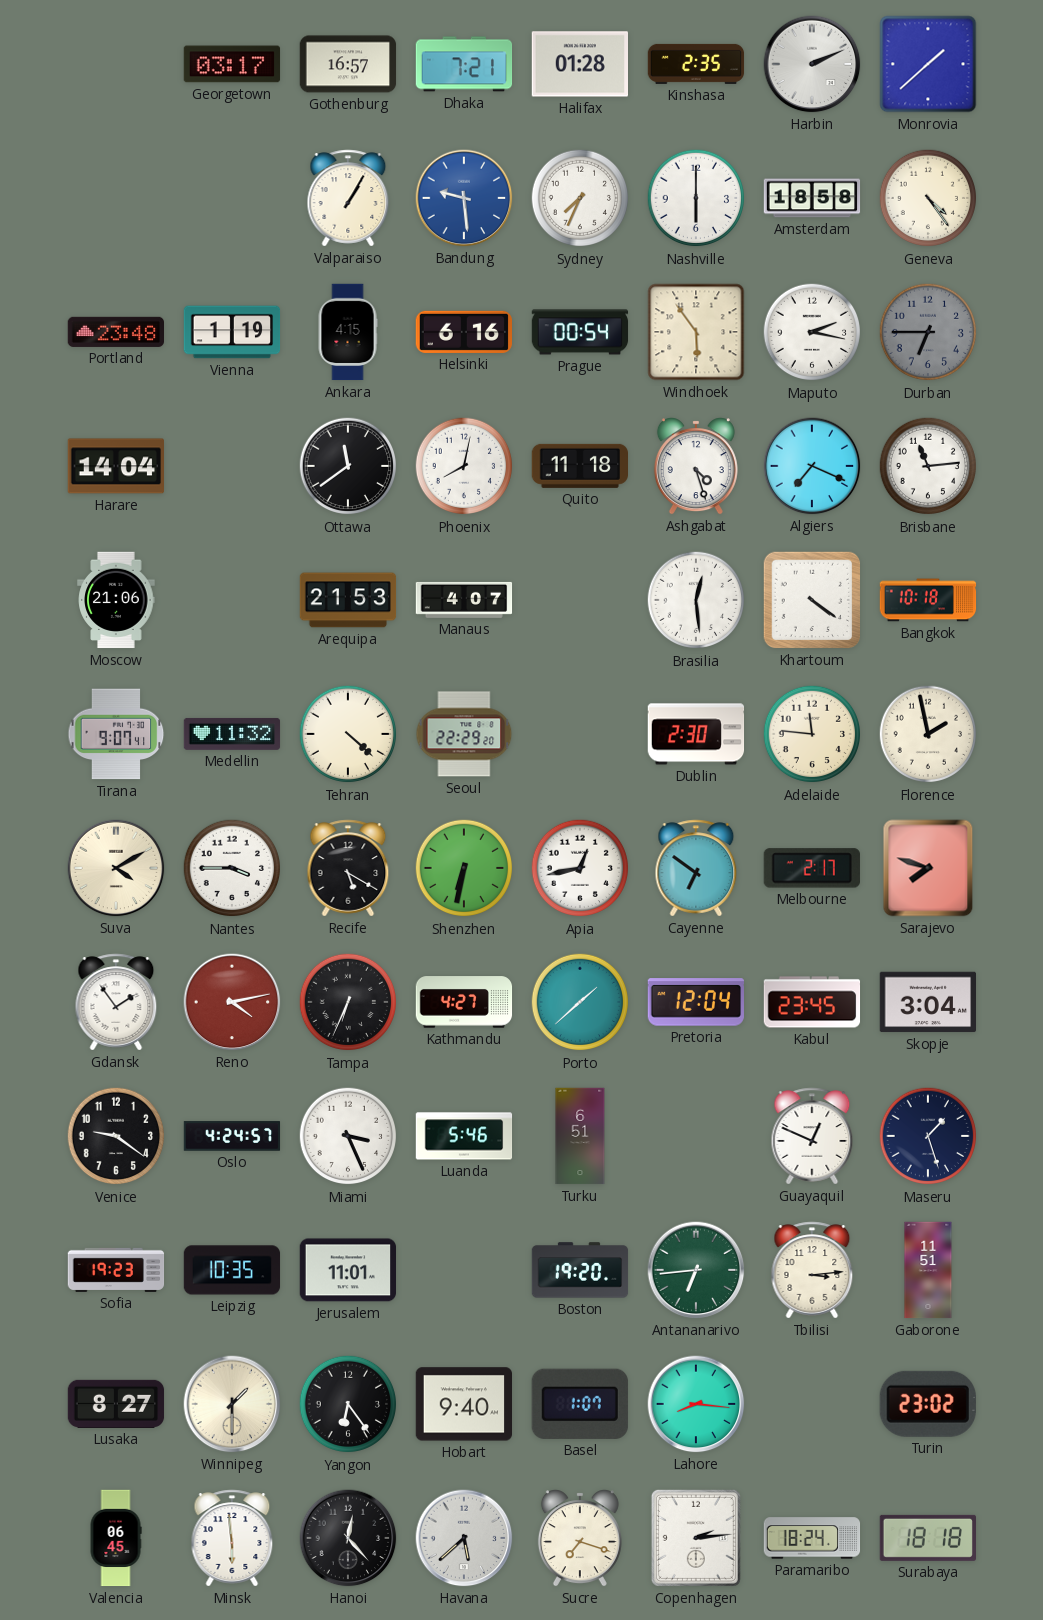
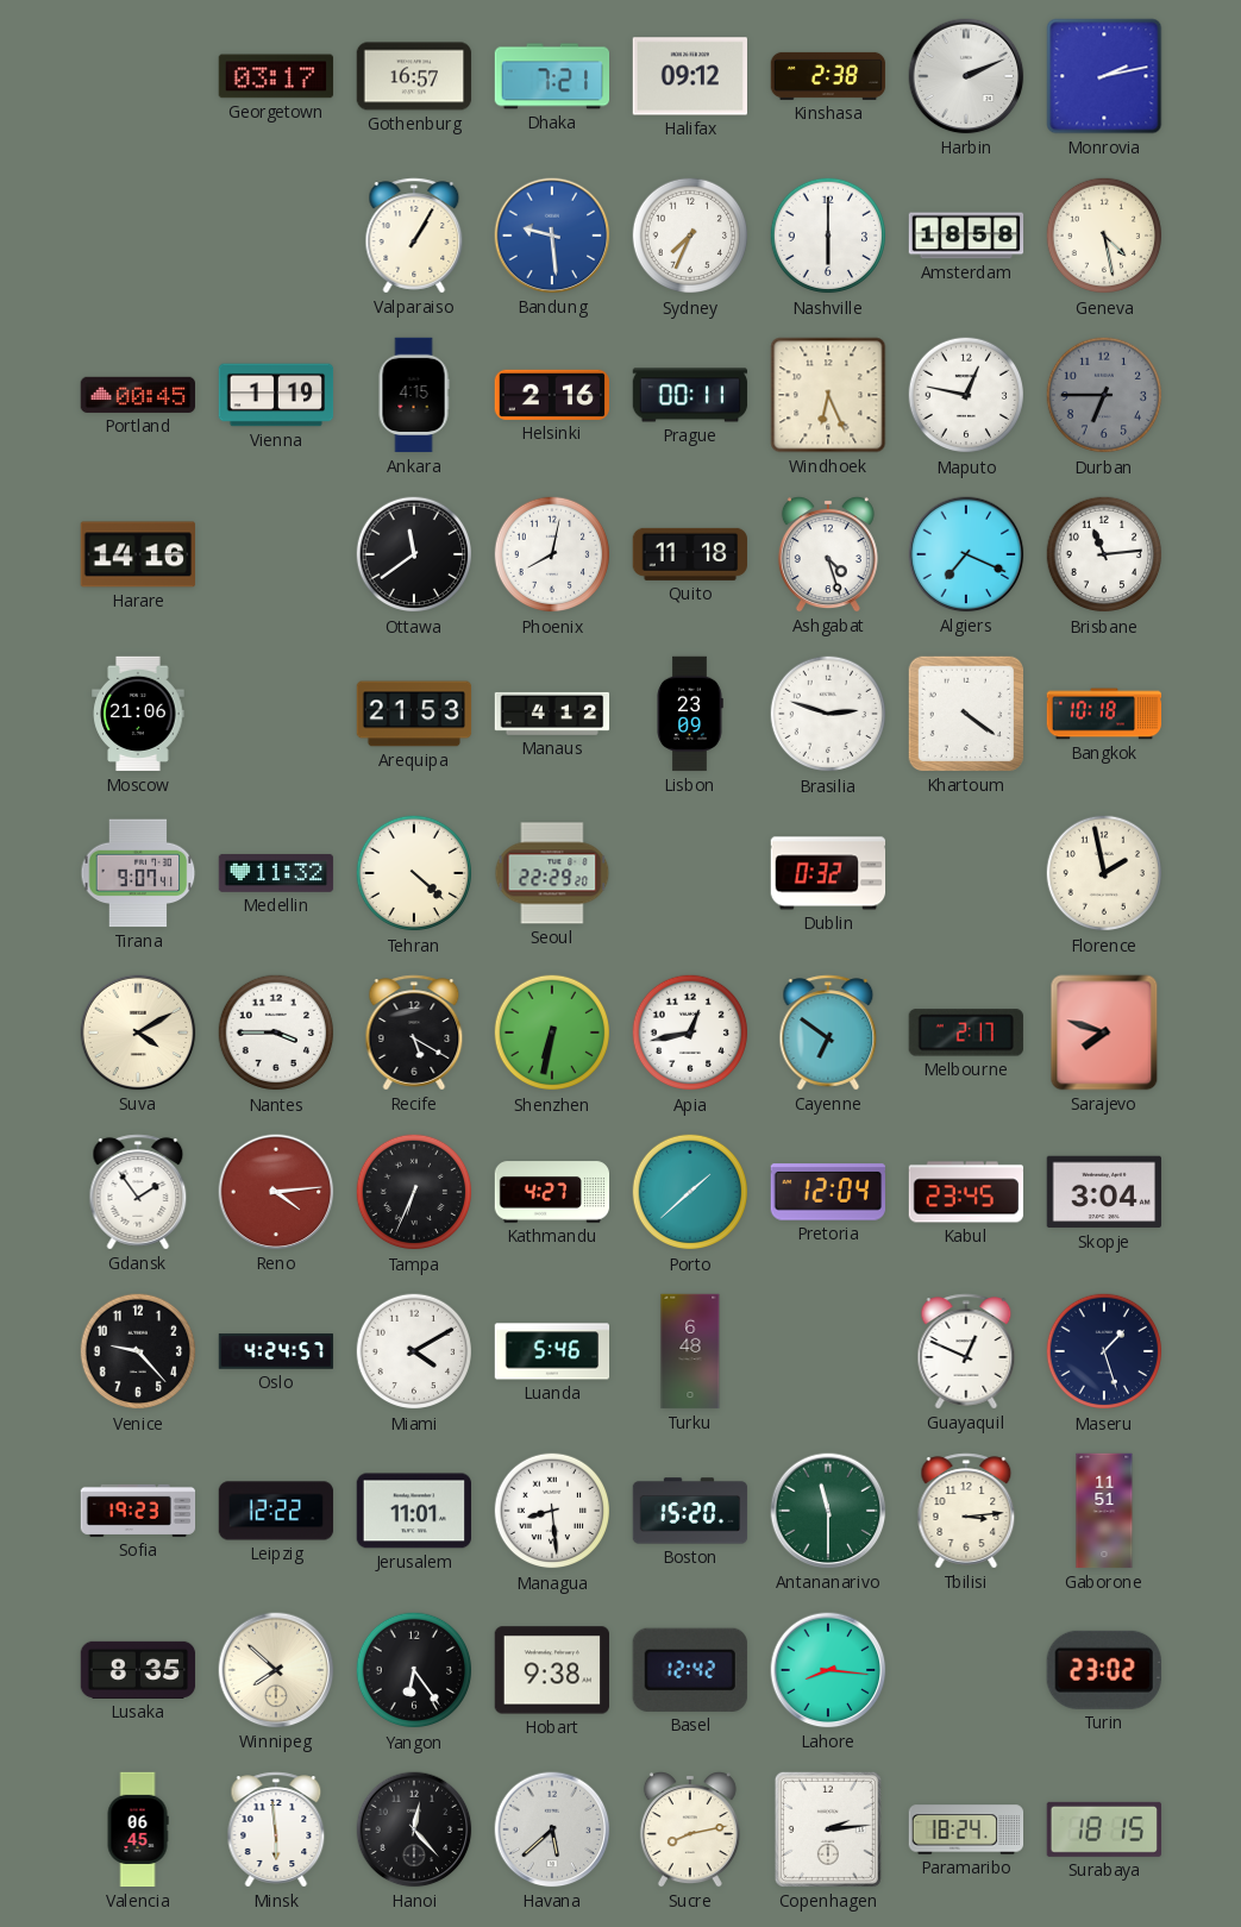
Halifax: 01:28 -> 09:12 (689, 76)
Kinshasa: 2:35 -> 2:38 (828, 76)
Monrovia: 1:38 -> 2:13 (1104, 76)
Geneva: 4:24 -> 4:28 (1104, 236)
Portland: 23:48 -> 00:45 (137, 395)
Helsinki: 6:16 -> 2:16 (551, 395)
Prague: 00:54 -> 00:11 (690, 395)
Windhoek: 5:54 -> 6:26 (828, 395)
Maputo: 2:17 -> 12:47 (966, 395)
Harare: 14:04 -> 14:16 (138, 554)
Manaus: 4:07 -> 4:12 (552, 714)
Lisbon: none -> 23:09 (690, 714)
Brasilia: 12:29 -> 2:48 (828, 714)
Dublin: 2:30 -> 0:32 (828, 873)
Adelaide: 11:46 -> none (812, 734)
Reno: 4:13 -> 4:14 (276, 1192)
Venice: 9:21 -> 9:23 (138, 1351)
Miami: 3:26 -> 4:10 (414, 1351)
Turku: 6:51 -> 6:48 (690, 1351)
Leipzig: 10:35 -> 12:22 (276, 1511)
Managua: none -> 8:29 (552, 1511)
Boston: 19:20 -> 15:20 (690, 1511)
Antananarivo: 6:44 -> 11:30 (828, 1511)
Lusaka: 8:27 -> 8:35 (138, 1670)
Winnipeg: 1:30 -> 7:52 (276, 1670)
Hobart: 9:40 -> 9:38 (552, 1670)
Basel: 1:07 -> 12:42 (690, 1670)
Sucre: 7:18 -> 8:13 (690, 1829)
Surabaya: 18:18 -> 18:15 (1103, 1829)
